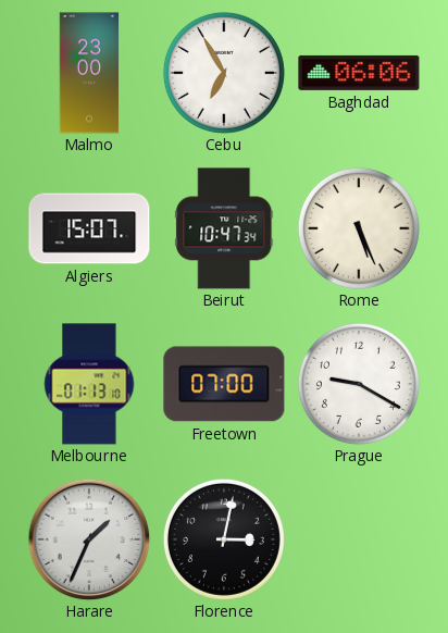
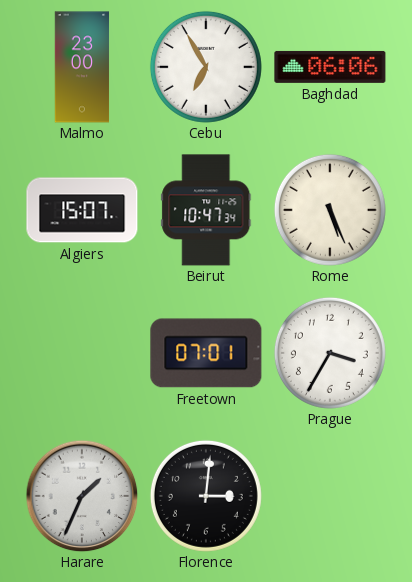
Melbourne: 01:13 -> none (89, 384)
Freetown: 07:00 -> 07:01 (206, 353)
Prague: 9:20 -> 3:35 (330, 353)
Florence: 3:02 -> 3:01 (206, 496)
